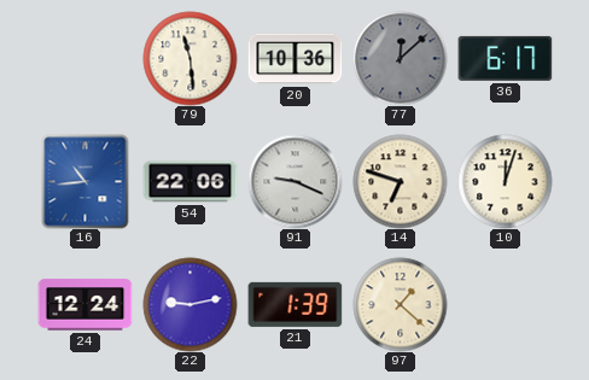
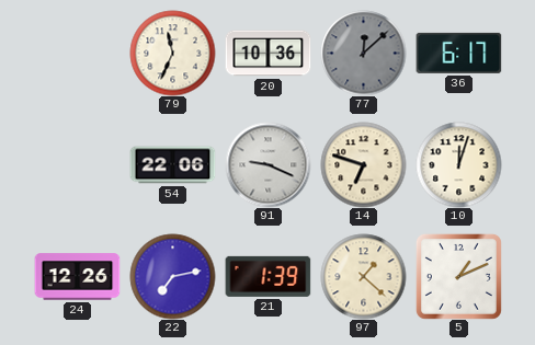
79: 11:29 -> 11:34 (172, 53)
16: 10:44 -> none (86, 181)
24: 12:24 -> 12:26 (77, 277)
22: 9:13 -> 7:13 (172, 276)
5: none -> 1:11 (458, 276)
